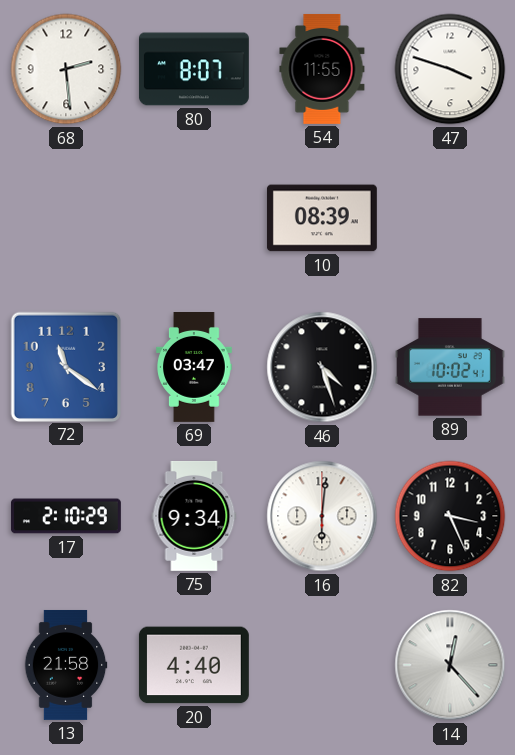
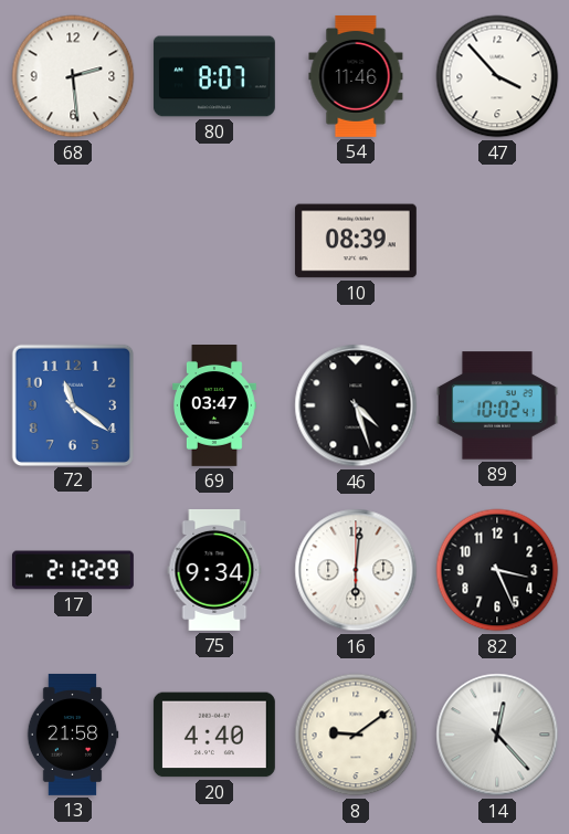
54: 11:55 -> 11:46 (356, 76)
47: 3:48 -> 3:53 (497, 76)
17: 2:10 -> 2:12 (73, 570)
8: none -> 9:09 (356, 735)
